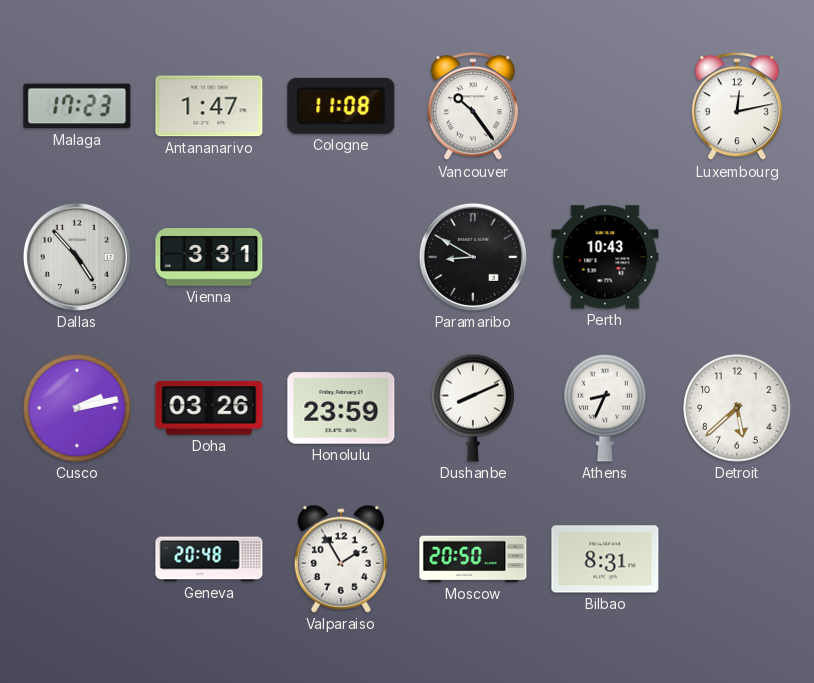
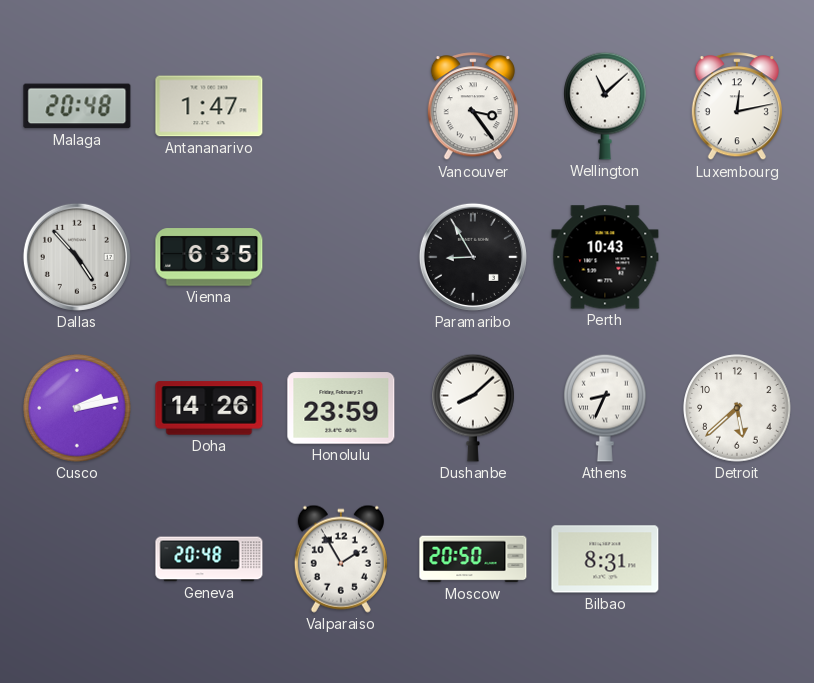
Malaga: 17:23 -> 20:48 (77, 106)
Cologne: 11:08 -> none (341, 106)
Vancouver: 10:24 -> 3:24 (473, 107)
Wellington: none -> 11:08 (606, 106)
Vienna: 3:31 -> 6:35 (209, 257)
Paramaribo: 8:50 -> 8:55 (473, 257)
Doha: 03:26 -> 14:26 (209, 408)
Dushanbe: 8:11 -> 8:08 (474, 408)
